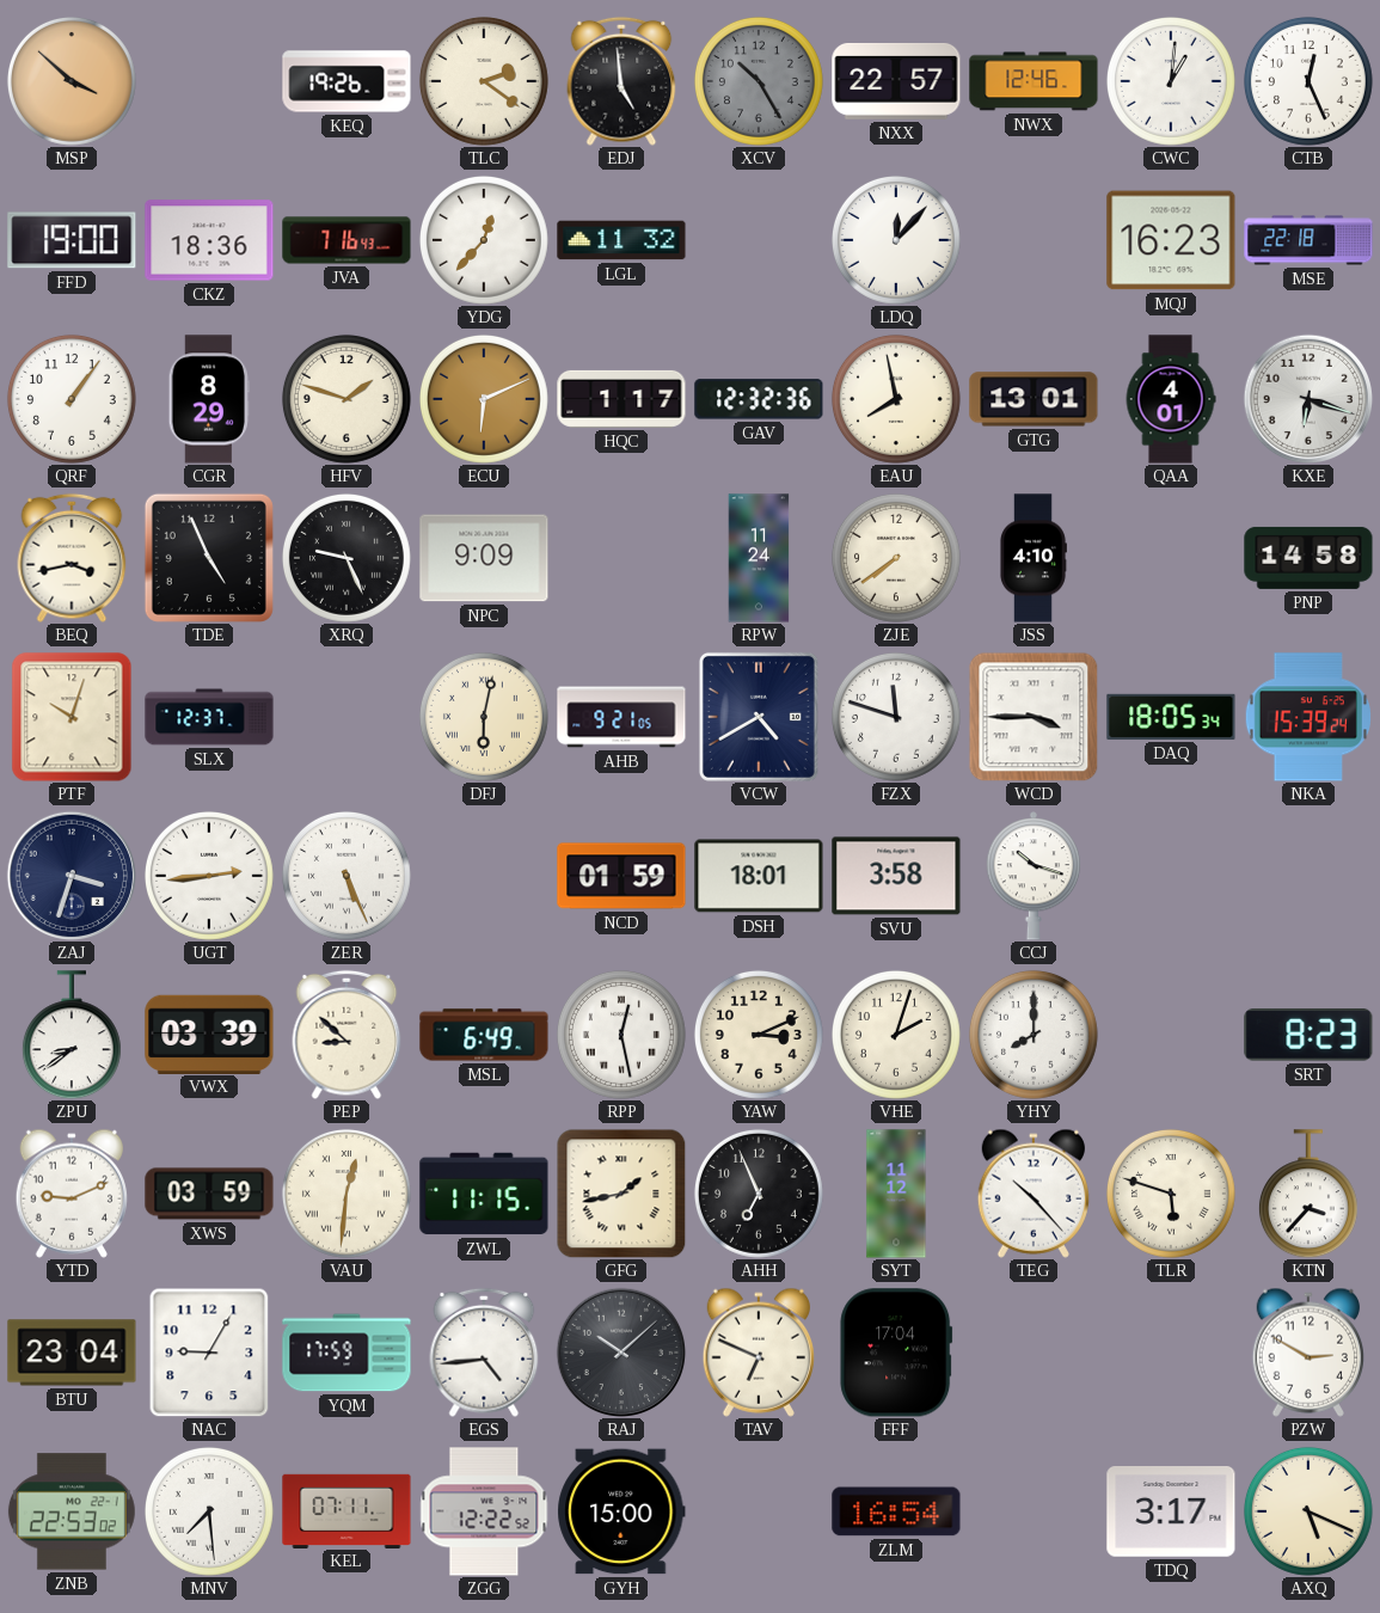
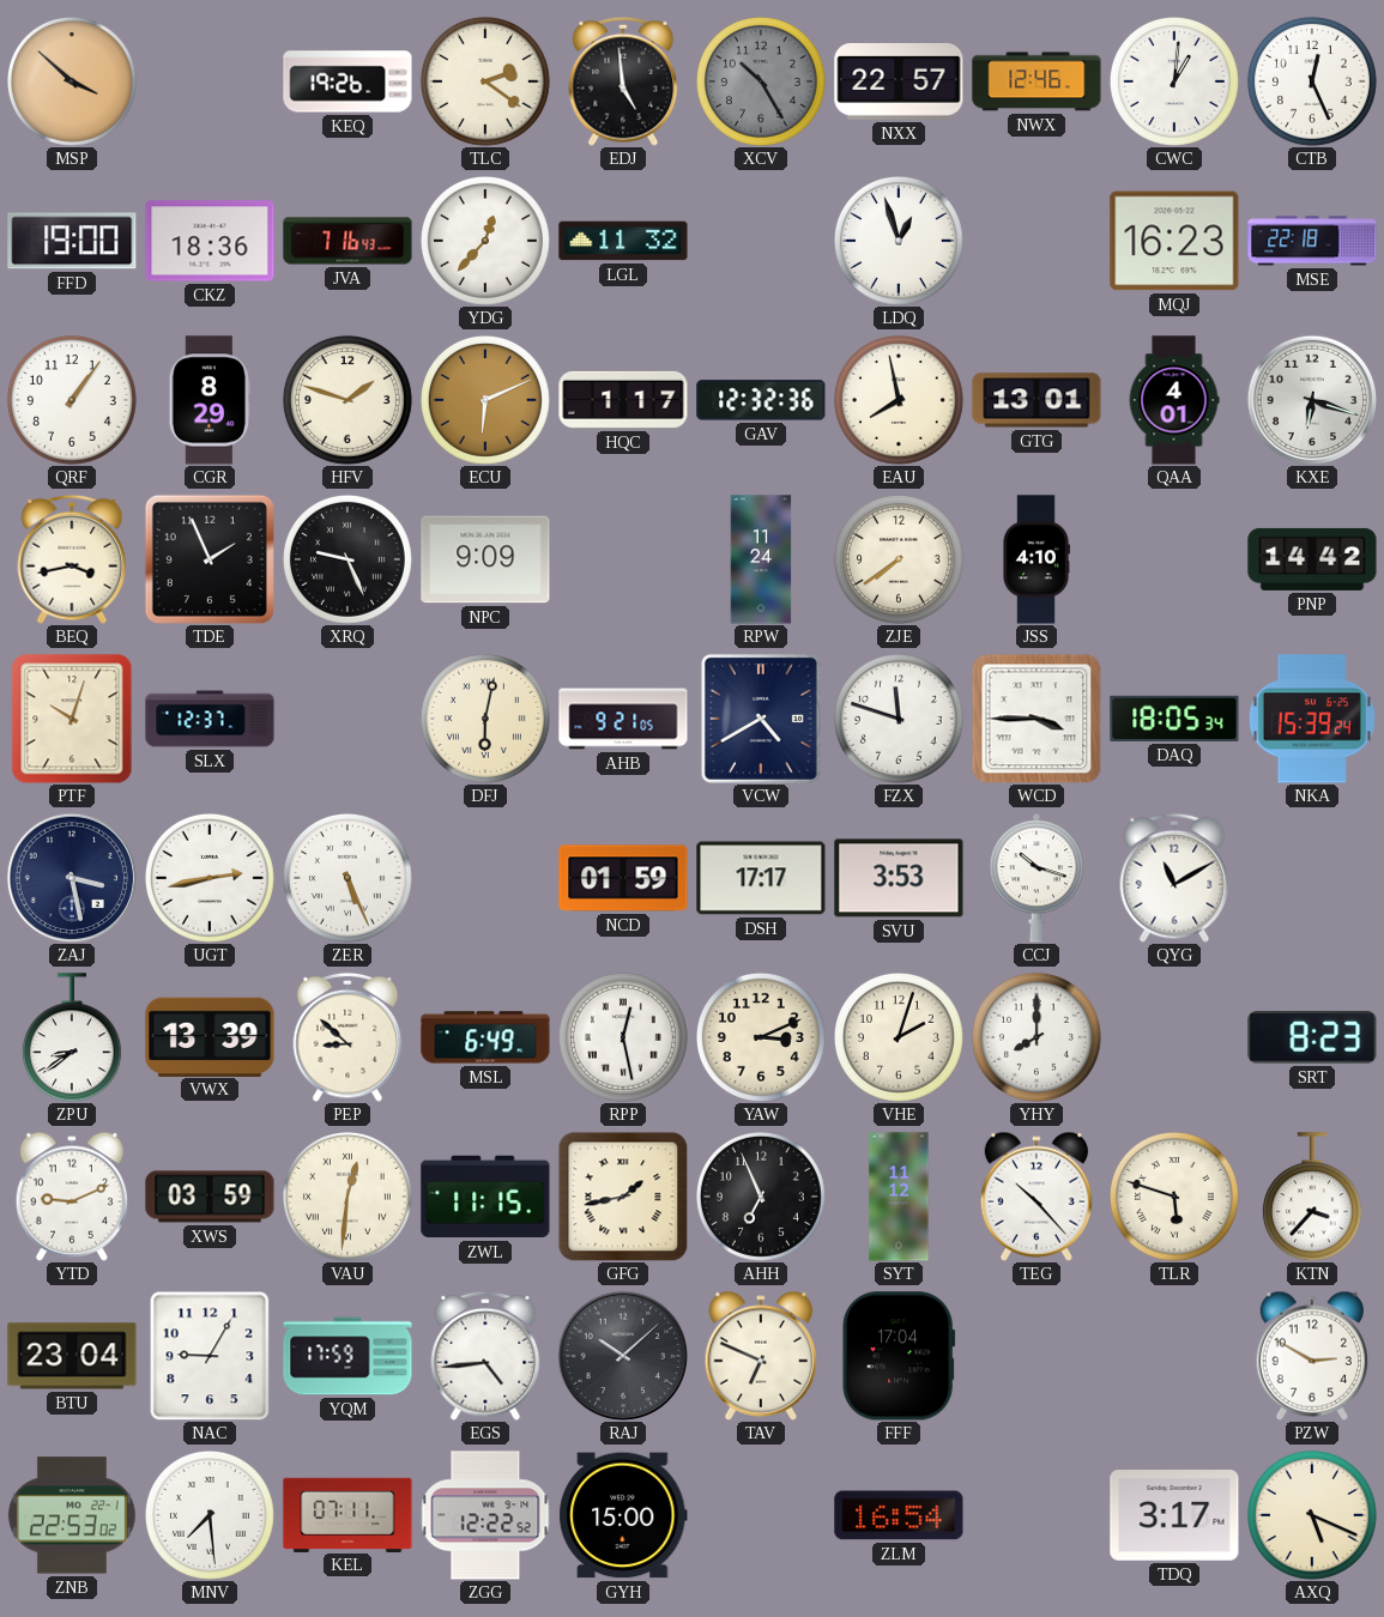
LDQ: 12:07 -> 12:57 (899, 241)
TDE: 4:56 -> 1:56 (210, 559)
PNP: 14:58 -> 14:42 (1312, 559)
ZAJ: 3:33 -> 3:28 (71, 877)
UGT: 2:44 -> 2:43 (210, 878)
DSH: 18:01 -> 17:17 (761, 878)
SVU: 3:58 -> 3:53 (899, 878)
QYG: none -> 11:10 (1174, 878)
VWX: 03:39 -> 13:39 (210, 1036)
